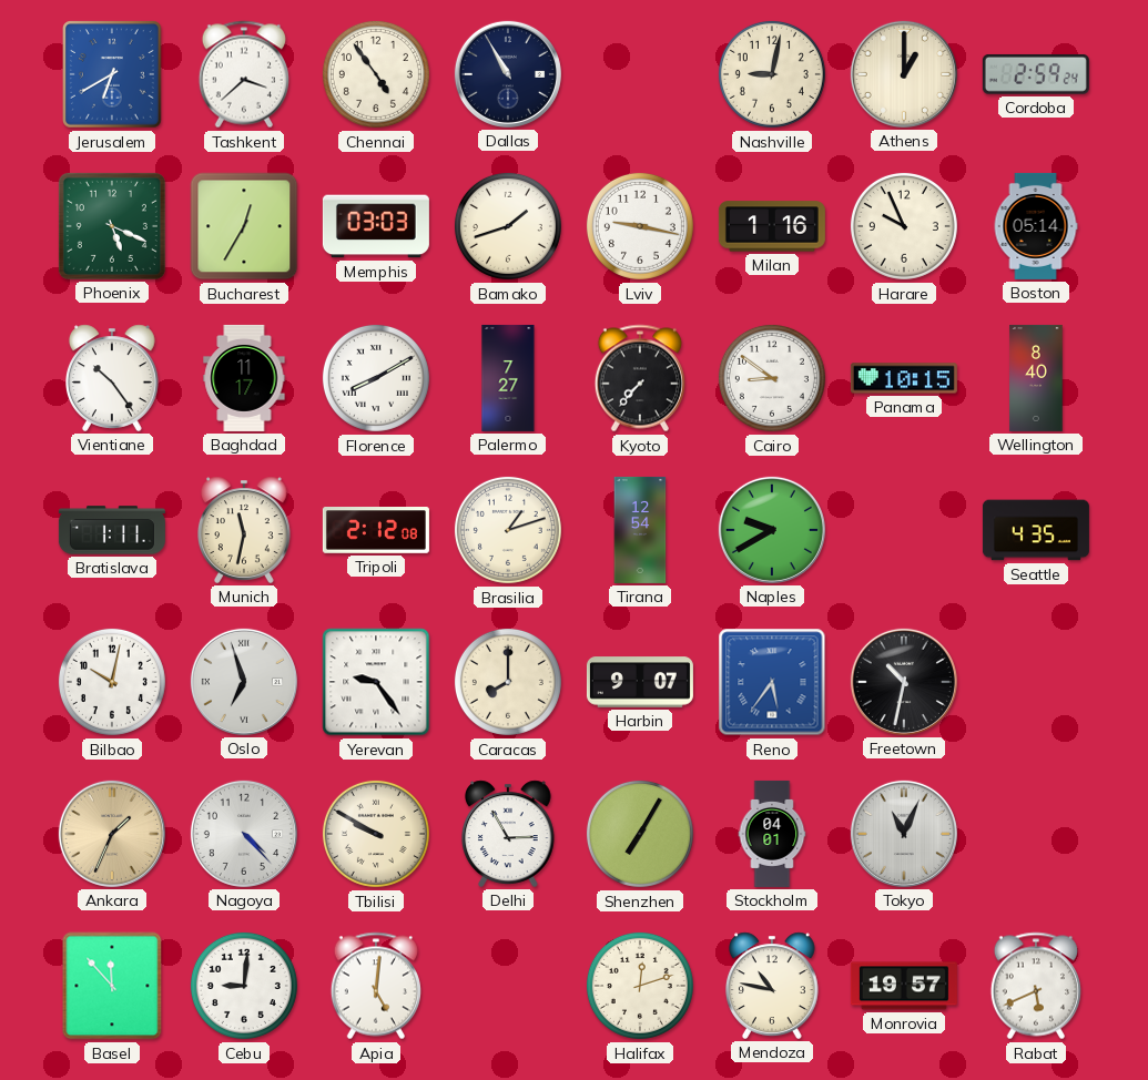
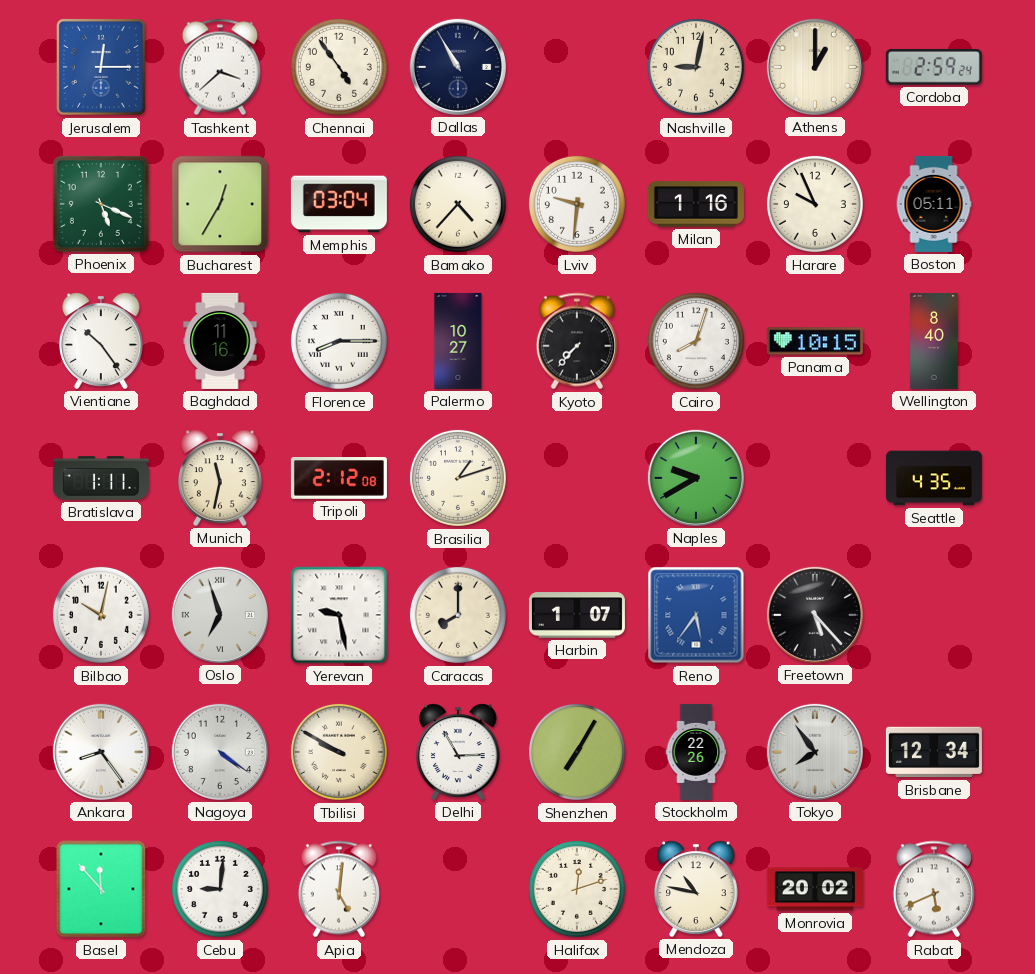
Jerusalem: 6:40 -> 12:15 (101, 67)
Memphis: 03:03 -> 03:04 (339, 204)
Bamako: 1:42 -> 4:37 (458, 204)
Lviv: 9:17 -> 9:31 (577, 204)
Boston: 05:14 -> 05:11 (934, 204)
Baghdad: 11:17 -> 11:16 (220, 341)
Florence: 8:10 -> 8:15 (339, 341)
Palermo: 7:27 -> 10:27 (458, 341)
Cairo: 8:51 -> 8:03 (696, 341)
Tirana: 12:54 -> none (640, 530)
Yerevan: 9:24 -> 9:28 (339, 615)
Harbin: 9:07 -> 1:07 (577, 615)
Freetown: 10:32 -> 5:23 (815, 615)
Ankara: 1:34 -> 8:24 (101, 752)
Ankara dial: champagne -> white (101, 752)
Nagoya: 4:23 -> 4:21 (220, 752)
Stockholm: 04:01 -> 22:26 (696, 752)
Tokyo: 11:04 -> 7:54 (815, 752)
Brisbane: none -> 12:34 (934, 752)
Monrovia: 19:57 -> 20:02 (815, 889)
